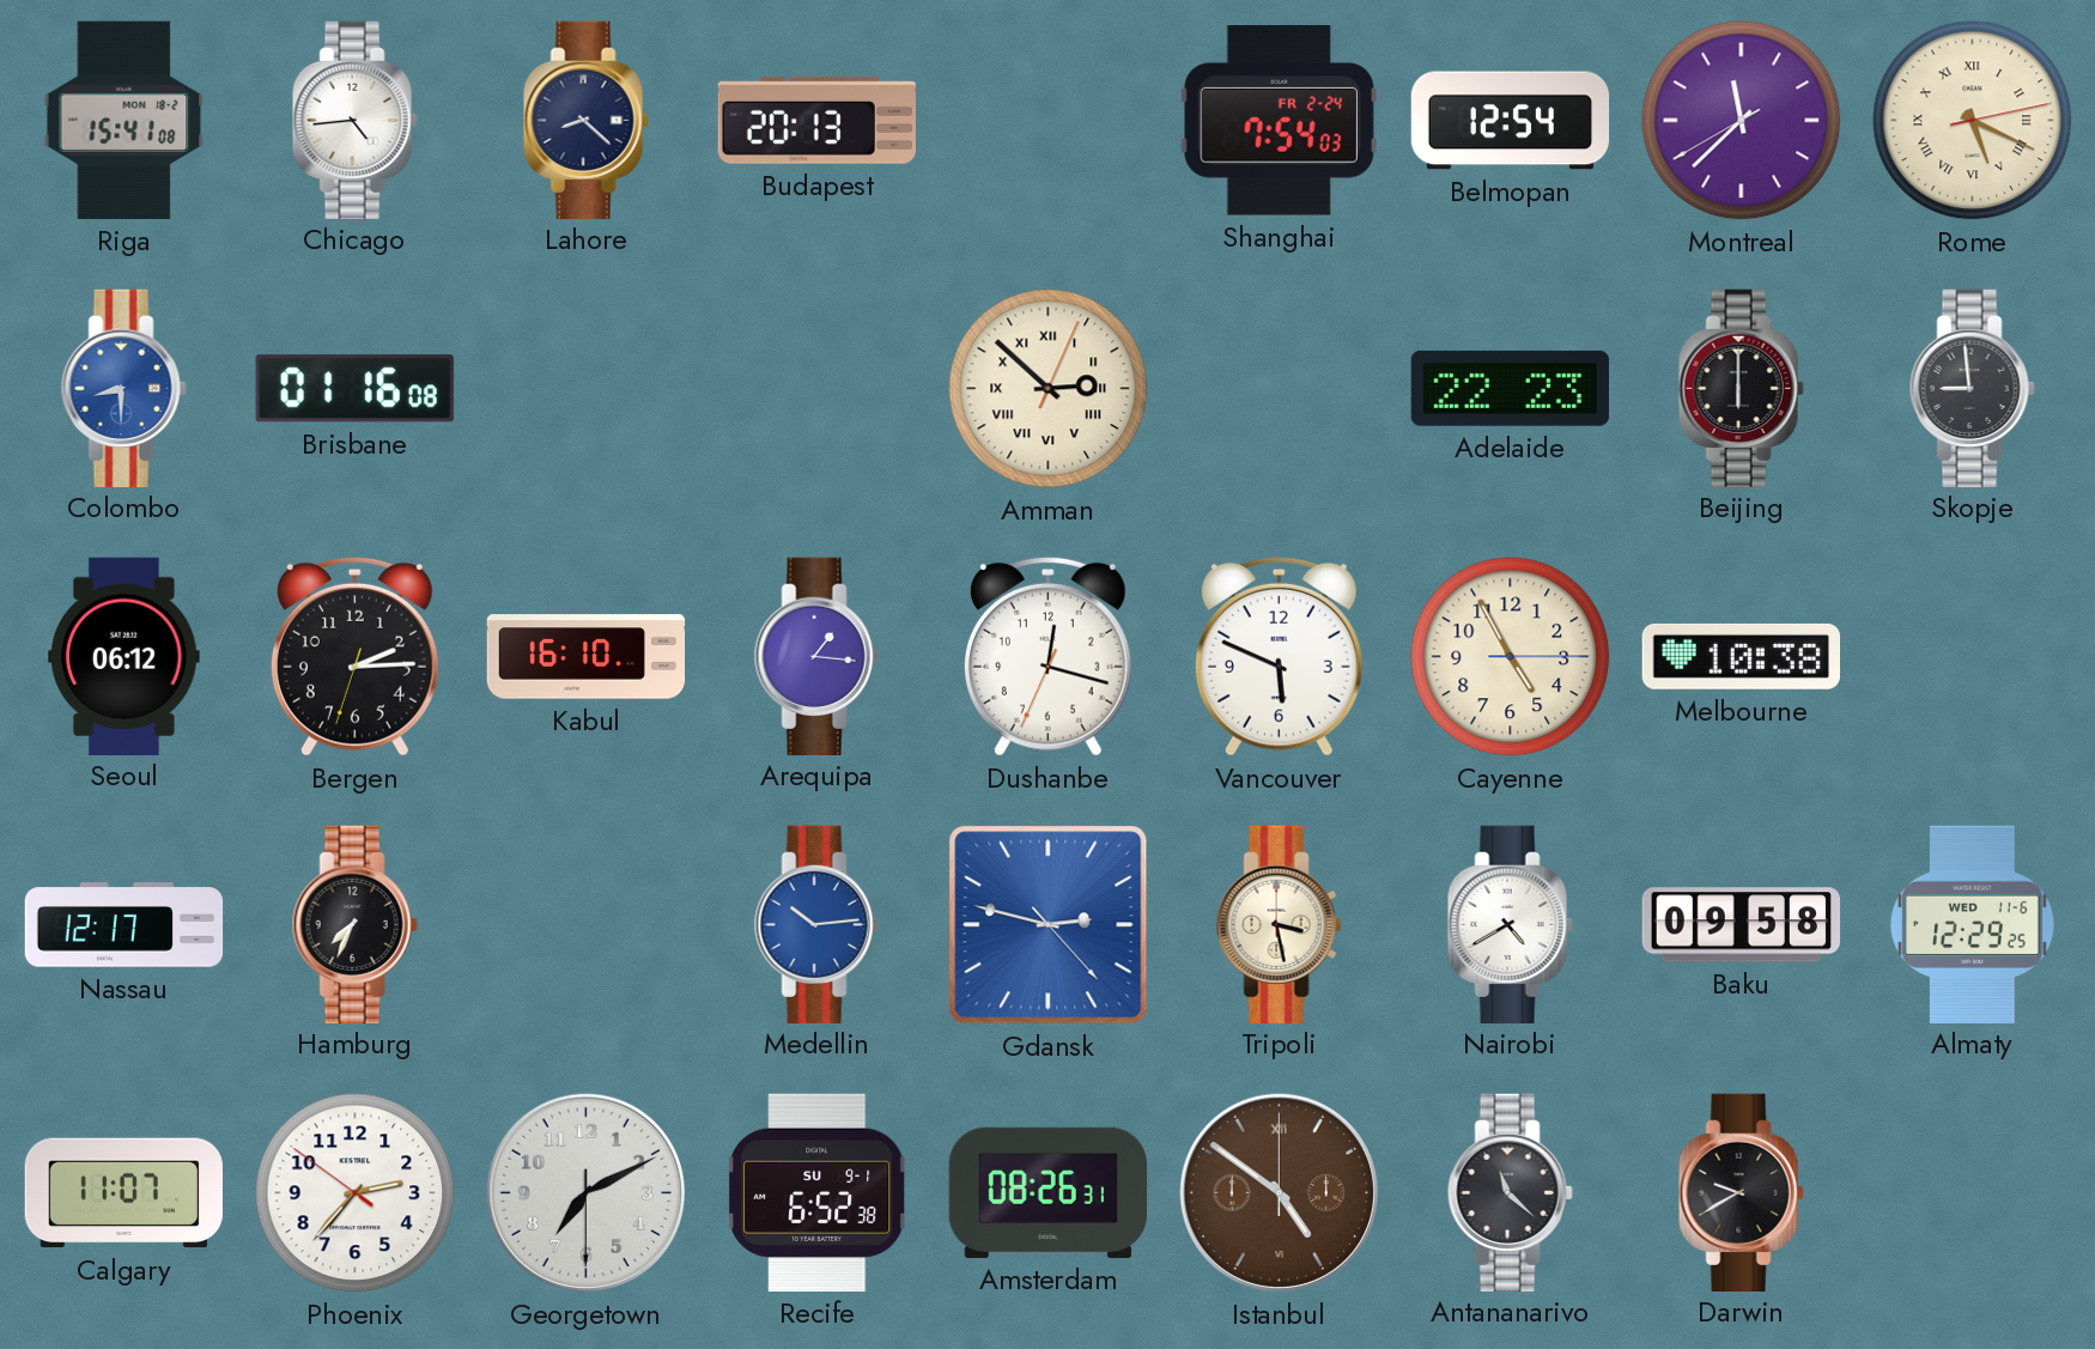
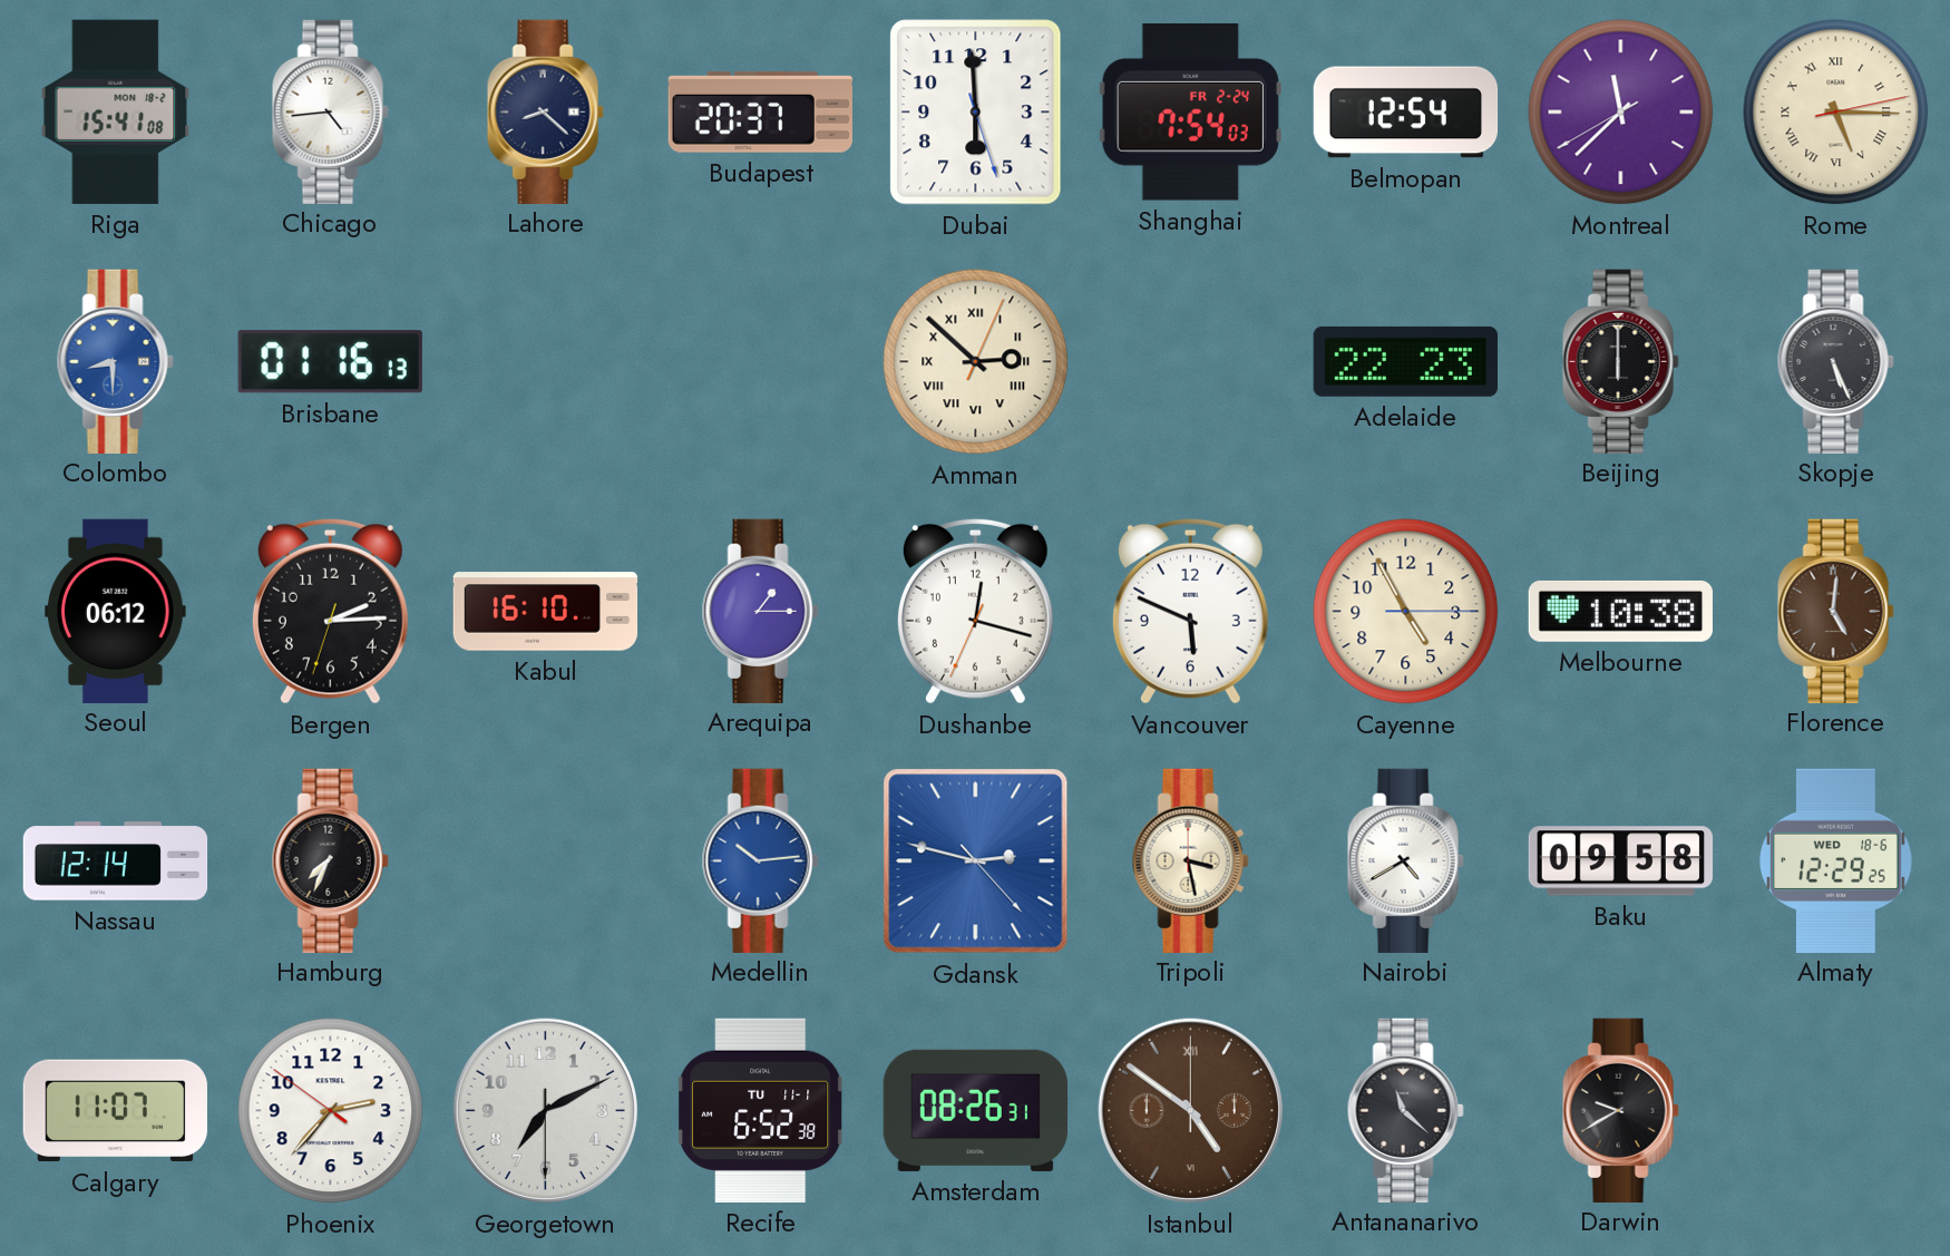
Budapest: 20:13 -> 20:37 (760, 111)
Dubai: none -> 5:59 (976, 113)
Rome: 5:19 -> 5:15 (1836, 113)
Brisbane: 01:16:08 -> 01:16:13 (330, 362)
Skopje: 8:59 -> 5:26 (1835, 361)
Arequipa: 1:16 -> 1:15 (760, 611)
Florence: none -> 5:01 (1835, 611)
Nassau: 12:17 -> 12:14 (116, 861)
Almaty date: WED 11-6 -> WED 18-6 (1836, 860)
Recife date: SU 9-1 -> TU 11-1 (761, 1110)
